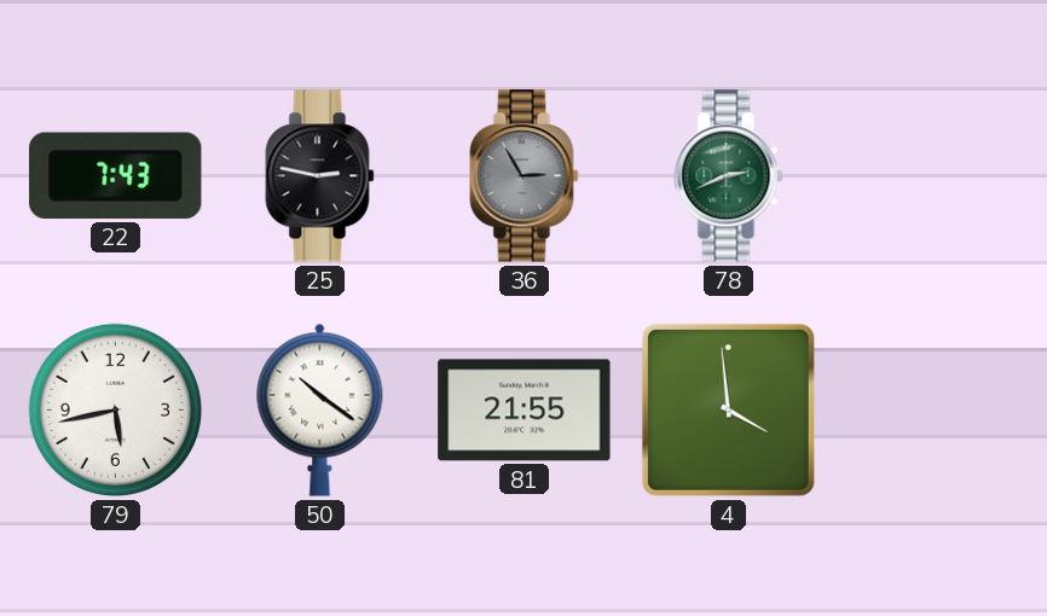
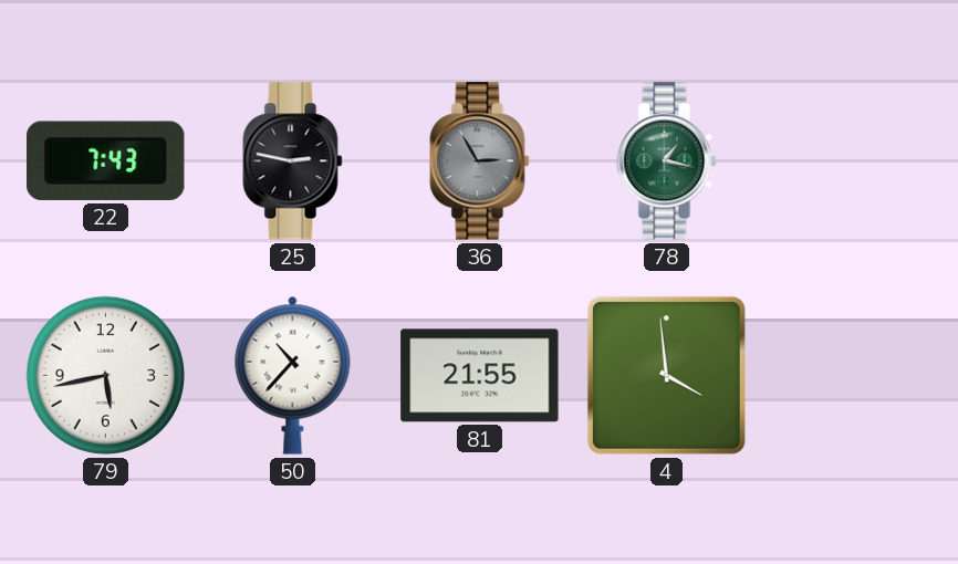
78: 2:41 -> 1:17 (667, 161)
50: 10:21 -> 10:37 (293, 375)
